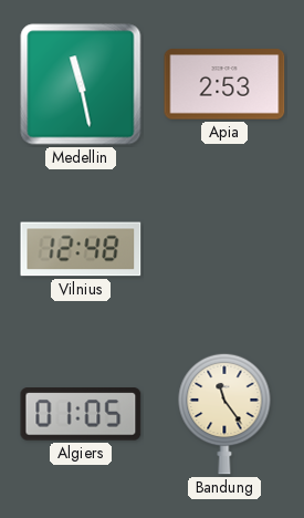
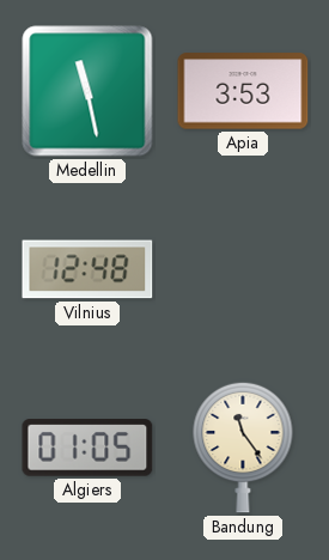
Apia: 2:53 -> 3:53 (243, 91)
